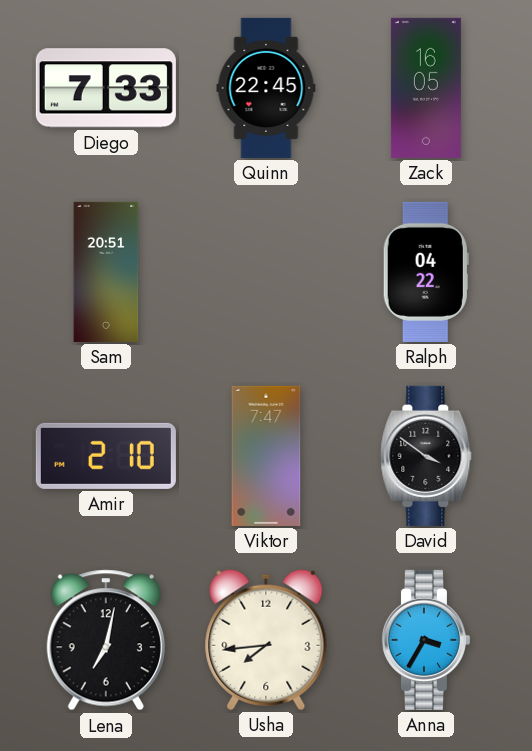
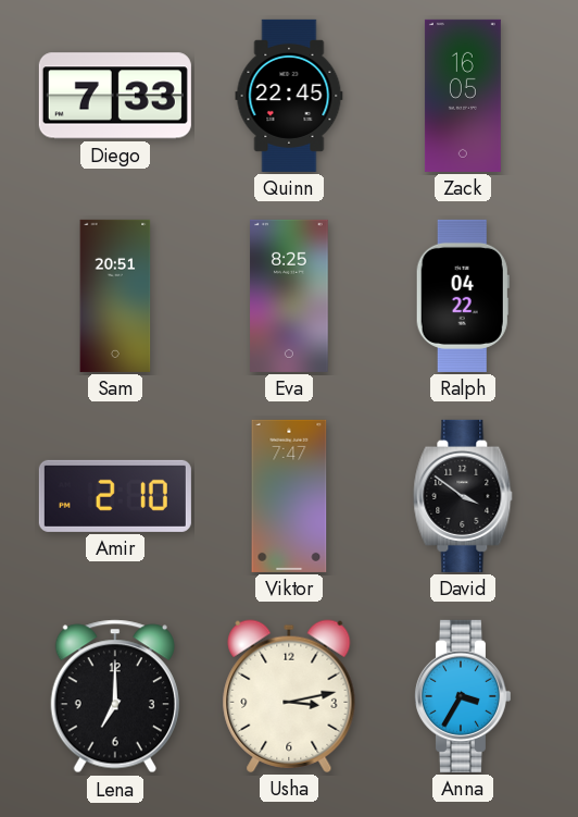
Eva: none -> 8:25 (289, 296)
Lena: 7:02 -> 7:00 (115, 696)
Usha: 7:44 -> 3:13 (289, 696)
